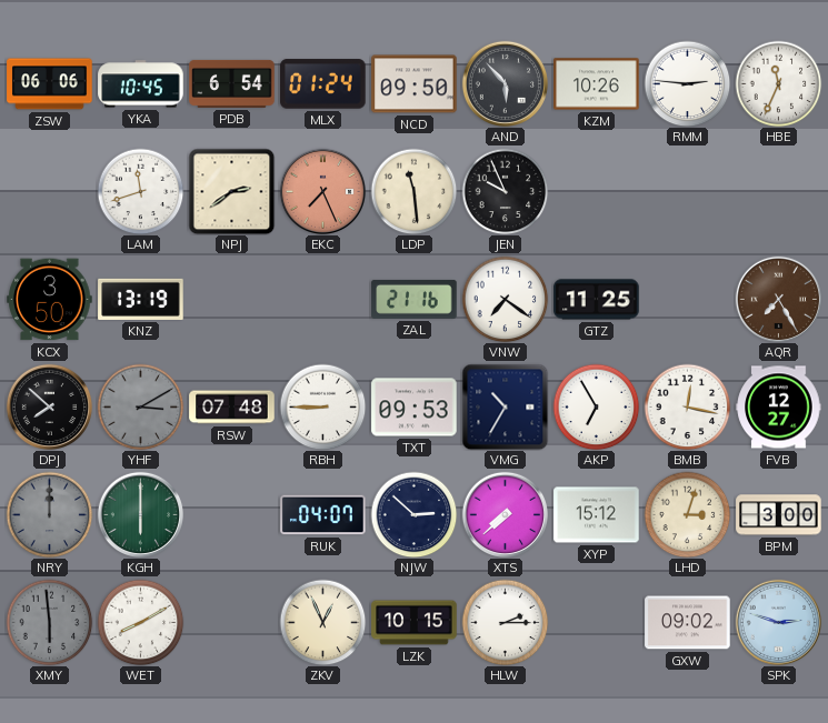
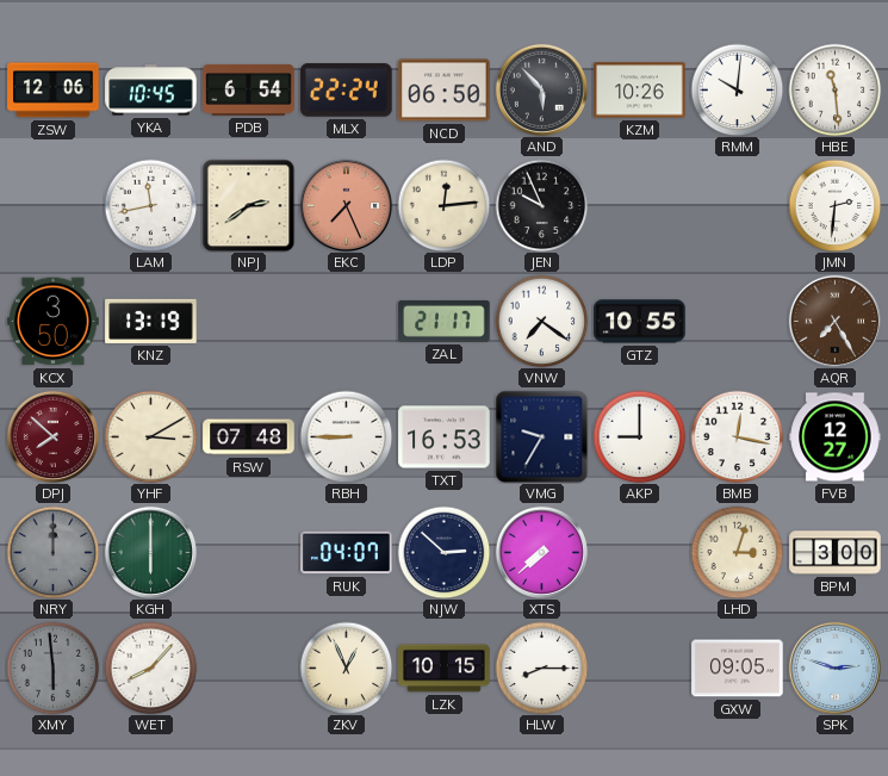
ZSW: 06:06 -> 12:06 (54, 91)
MLX: 01:24 -> 22:24 (347, 91)
NCD: 09:50 -> 06:50 (445, 91)
RMM: 2:46 -> 10:01 (737, 89)
HBE: 11:34 -> 11:29 (834, 89)
LAM: 11:42 -> 11:43 (150, 205)
LDP: 11:29 -> 12:14 (443, 205)
JMN: none -> 2:31 (834, 205)
ZAL: 21:16 -> 21:17 (445, 321)
GTZ: 11:25 -> 10:55 (640, 322)
DPJ dial: black -> burgundy (52, 436)
YHF dial: grey -> cream (150, 436)
TXT: 09:53 -> 16:53 (445, 437)
VMG: 10:35 -> 9:35 (541, 436)
AKP: 6:55 -> 9:00 (639, 436)
XYP: 15:12 -> none (597, 515)
WET: 8:10 -> 8:07 (150, 668)
HLW: 2:15 -> 8:15 (541, 668)
GXW: 09:02 -> 09:05 (738, 669)
